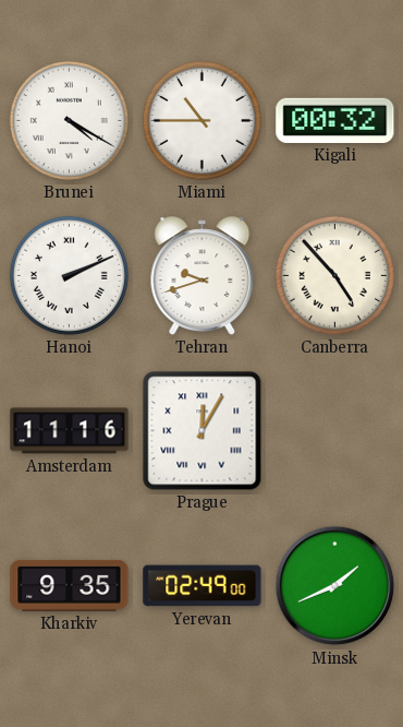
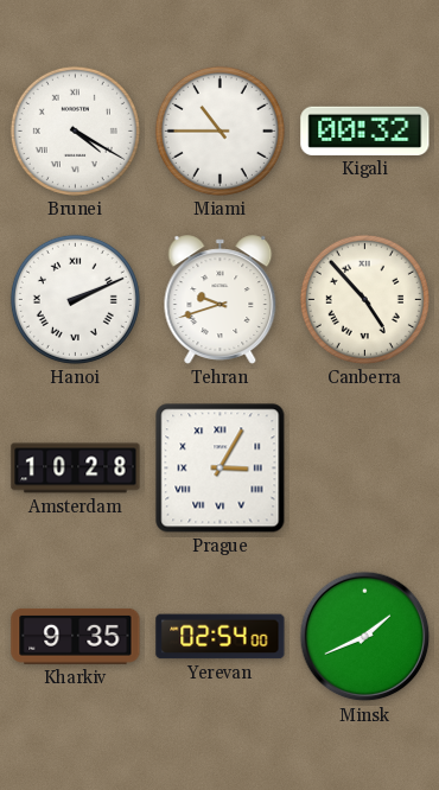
Amsterdam: 11:16 -> 10:28 (76, 469)
Prague: 12:05 -> 3:05 (221, 469)
Yerevan: 02:49 -> 02:54 (221, 637)
